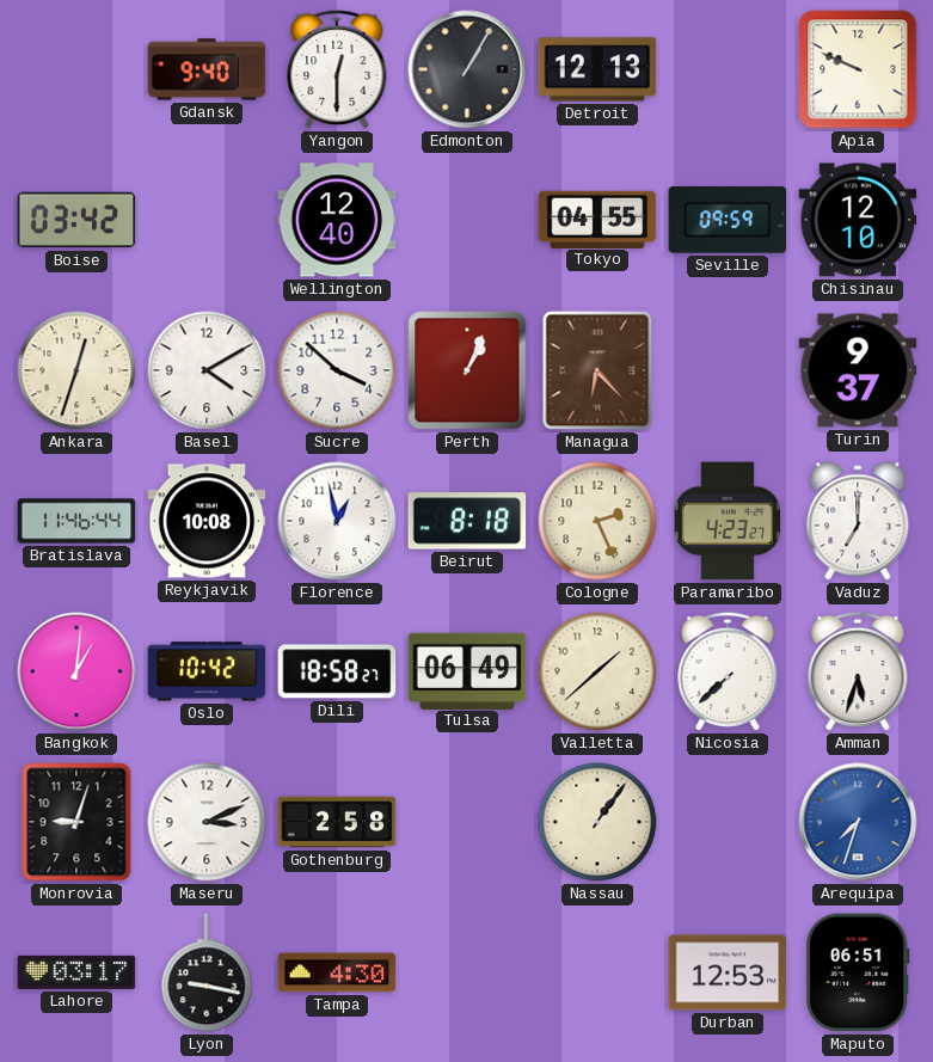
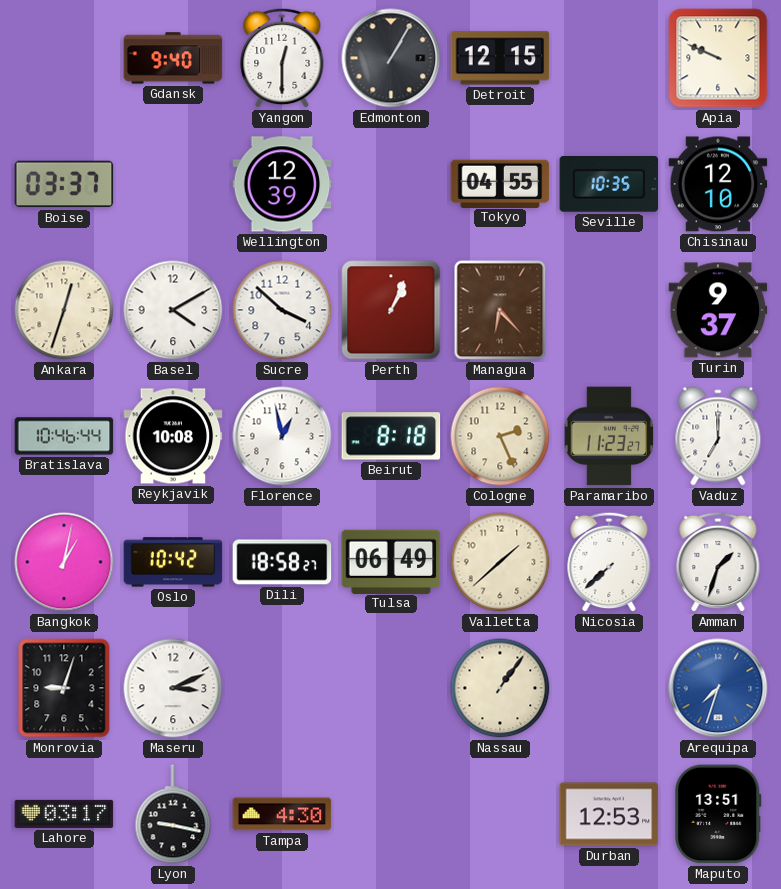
Detroit: 12:13 -> 12:15 (500, 58)
Boise: 03:42 -> 03:37 (64, 184)
Wellington: 12:40 -> 12:39 (282, 184)
Seville: 09:59 -> 10:35 (609, 185)
Bratislava: 11:46 -> 10:46 (64, 436)
Paramaribo: 4:23 -> 11:23 (608, 436)
Bangkok: 1:01 -> 1:02 (64, 562)
Amman: 5:33 -> 1:33 (718, 562)
Gothenburg: 2:58 -> none (337, 822)
Maputo: 06:51 -> 13:51 (718, 814)
